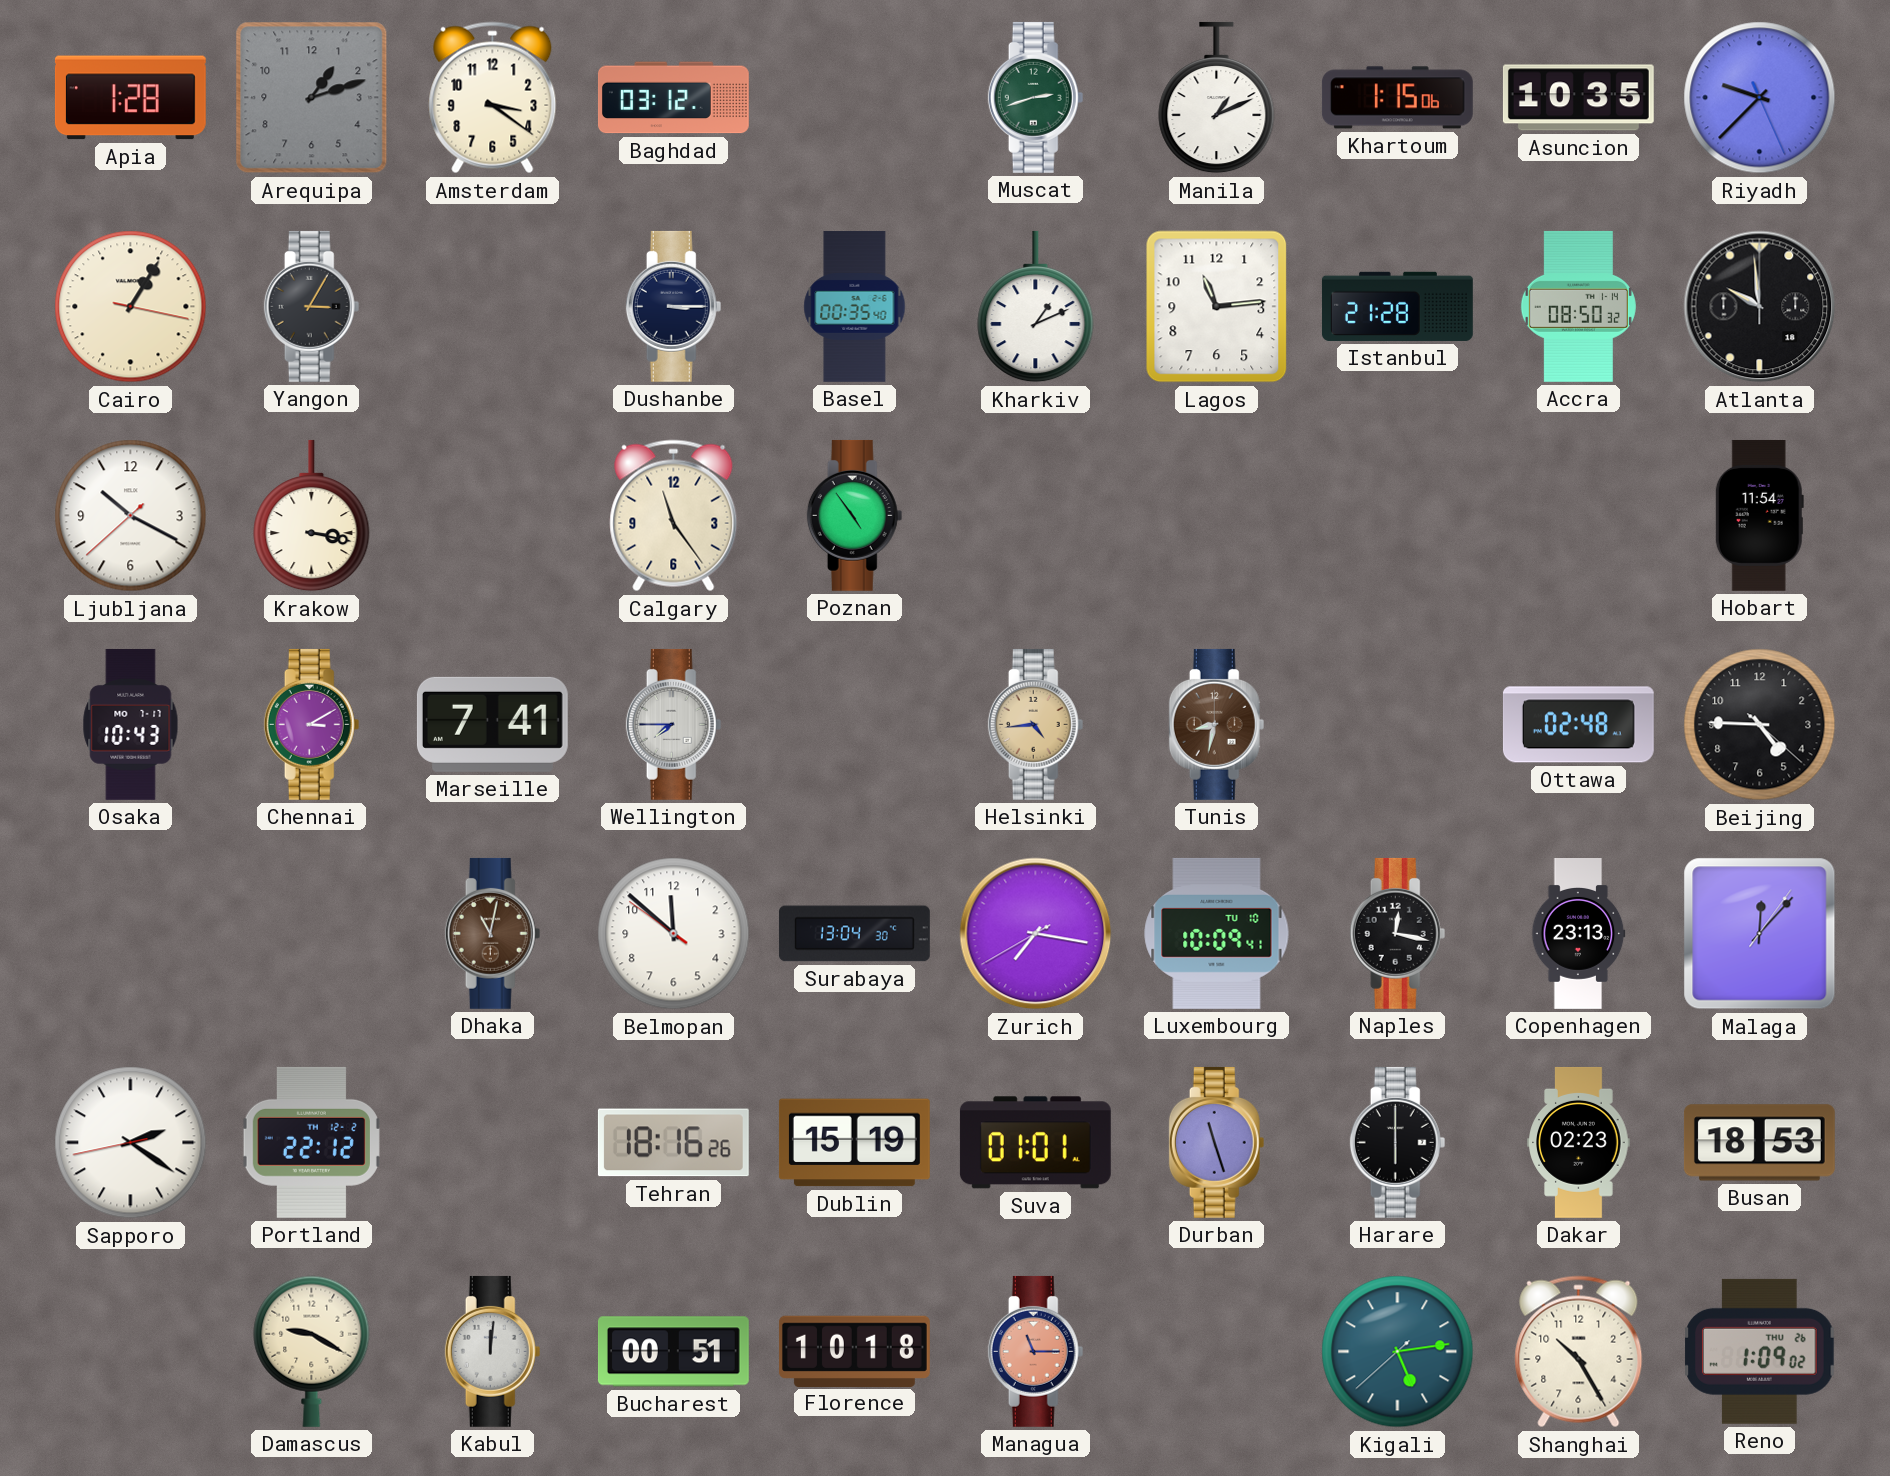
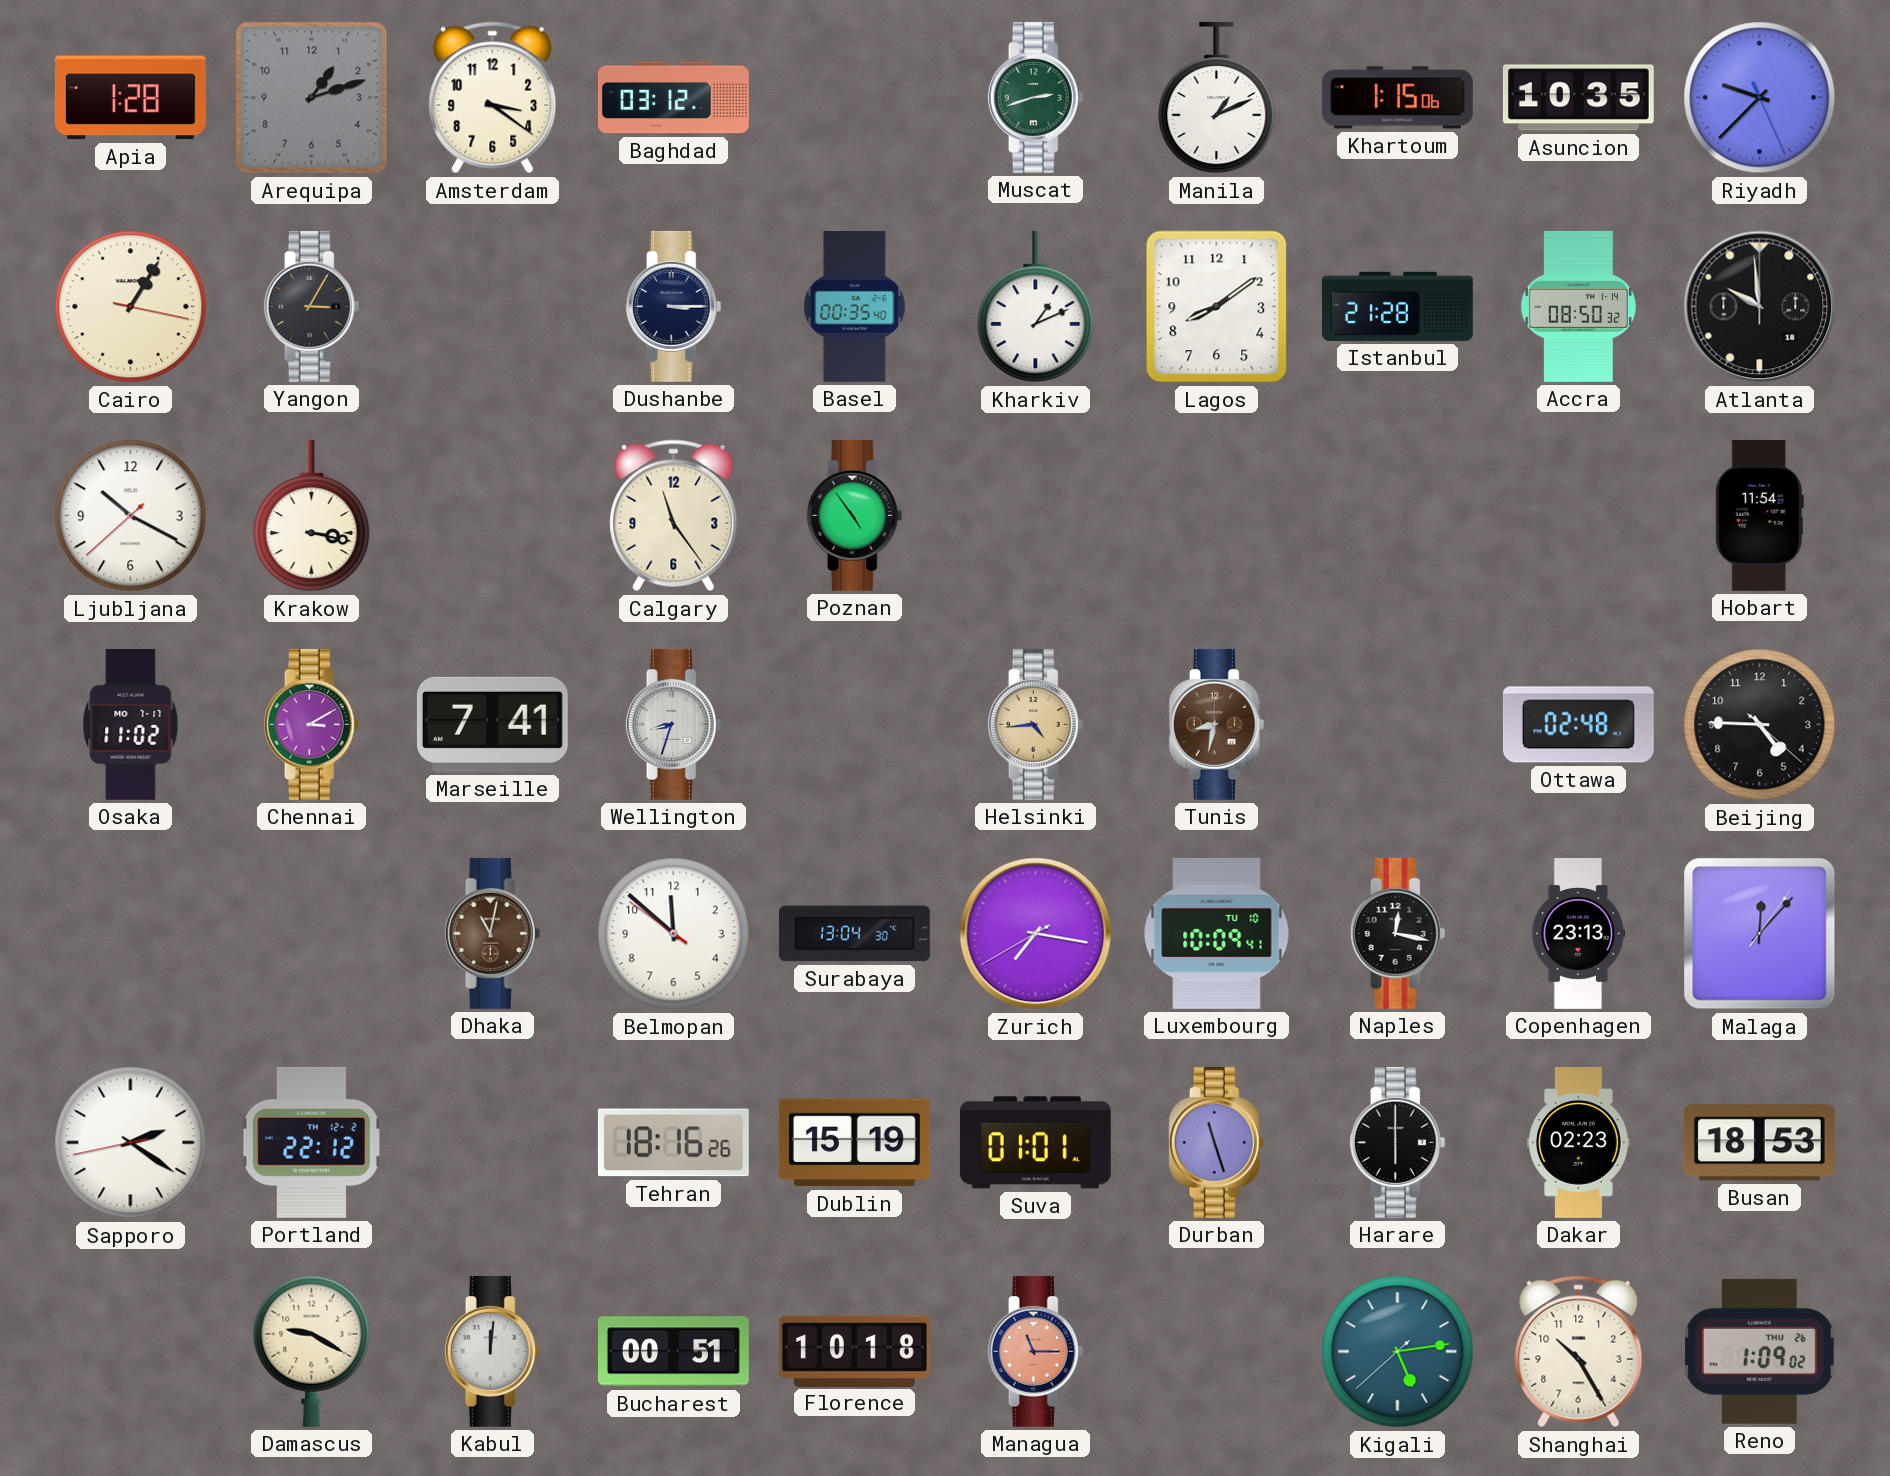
Lagos: 11:14 -> 8:09 (1217, 307)
Osaka: 10:43 -> 11:02 (131, 724)
Wellington: 7:45 -> 8:33 (674, 724)
